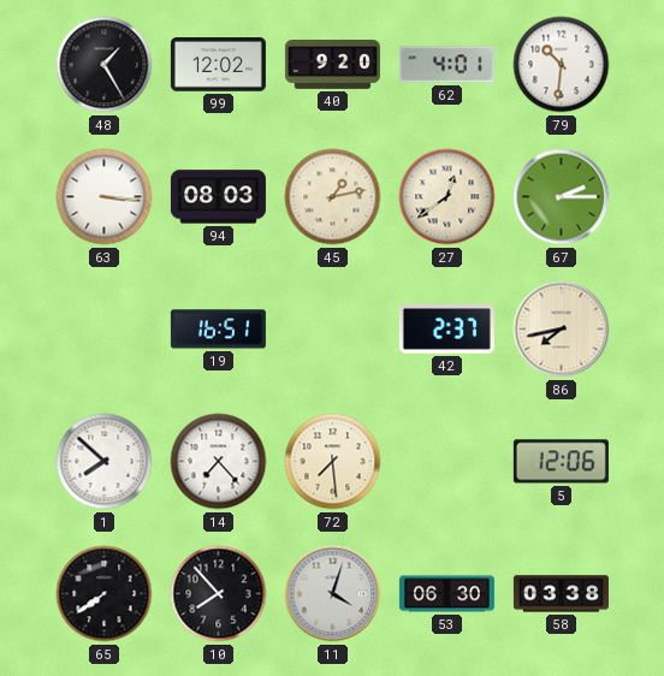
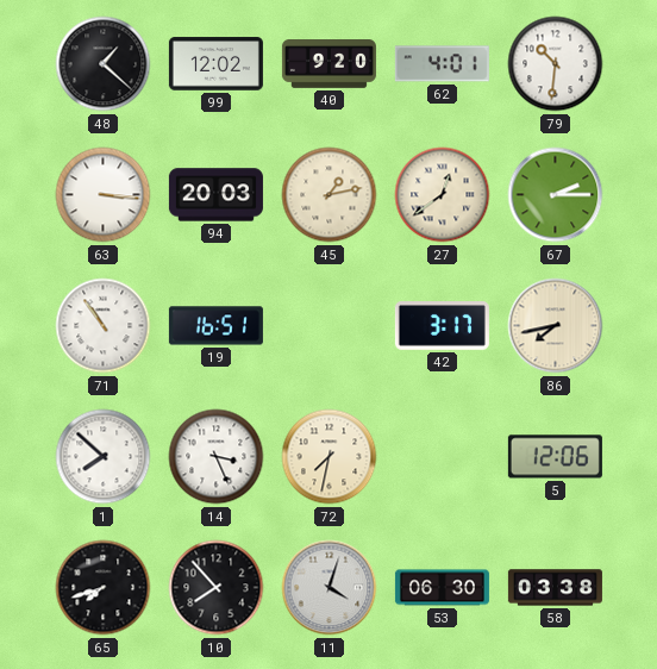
48: 1:25 -> 1:22 (104, 64)
94: 08:03 -> 20:03 (215, 195)
71: none -> 10:54 (104, 326)
42: 2:37 -> 3:17 (442, 326)
14: 7:23 -> 3:26 (217, 457)
72: 7:29 -> 7:32 (330, 457)
65: 7:39 -> 7:42 (104, 588)
